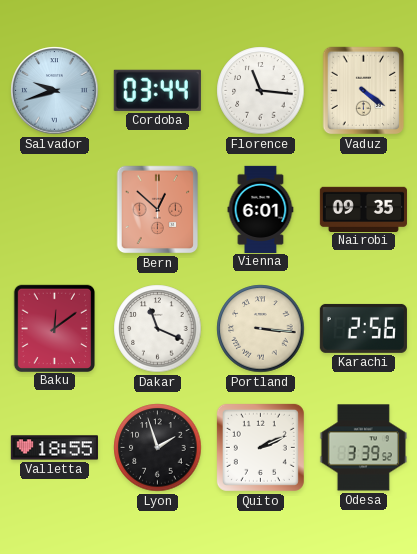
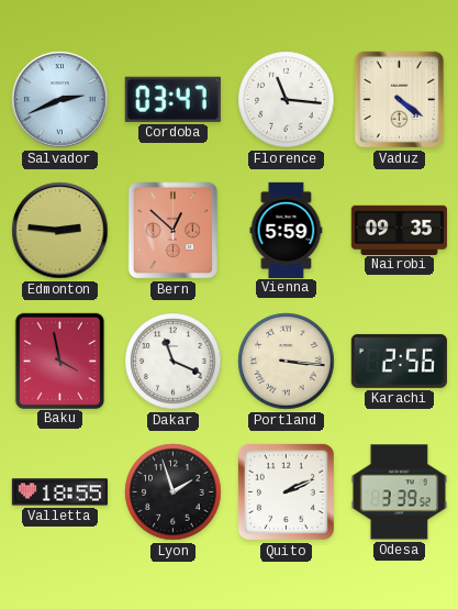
Salvador: 9:42 -> 2:41 (60, 100)
Cordoba: 03:44 -> 03:47 (172, 99)
Edmonton: none -> 2:46 (60, 231)
Vienna: 6:01 -> 5:59 (287, 230)
Baku: 12:09 -> 3:58 (59, 361)
